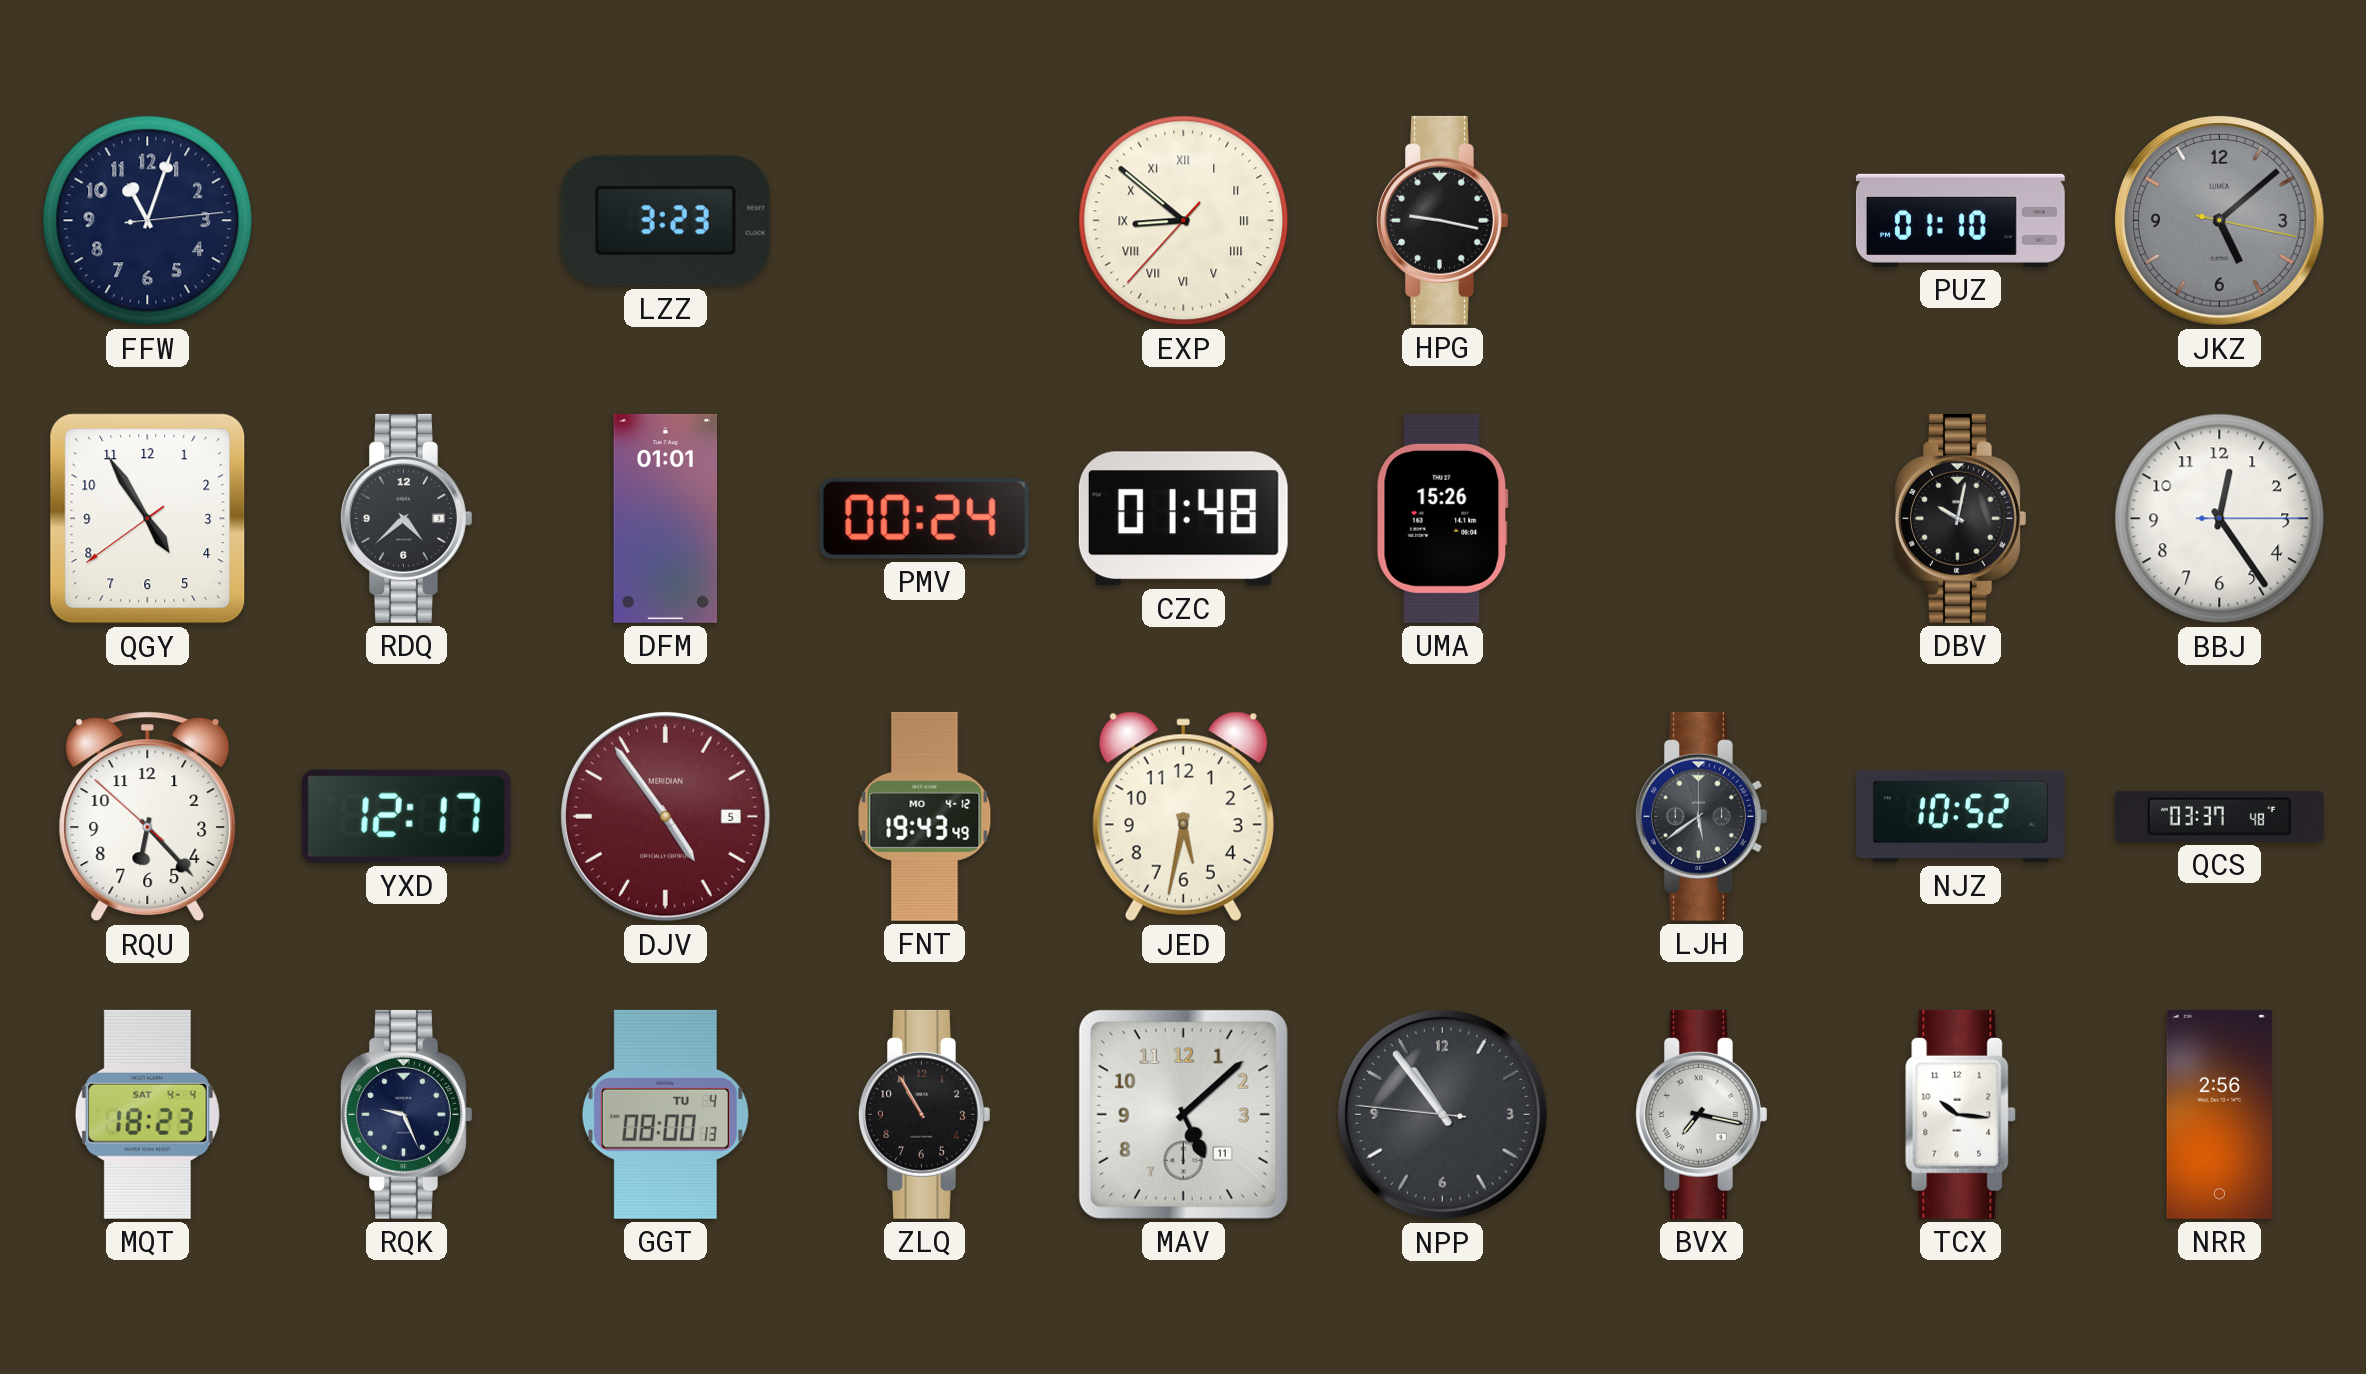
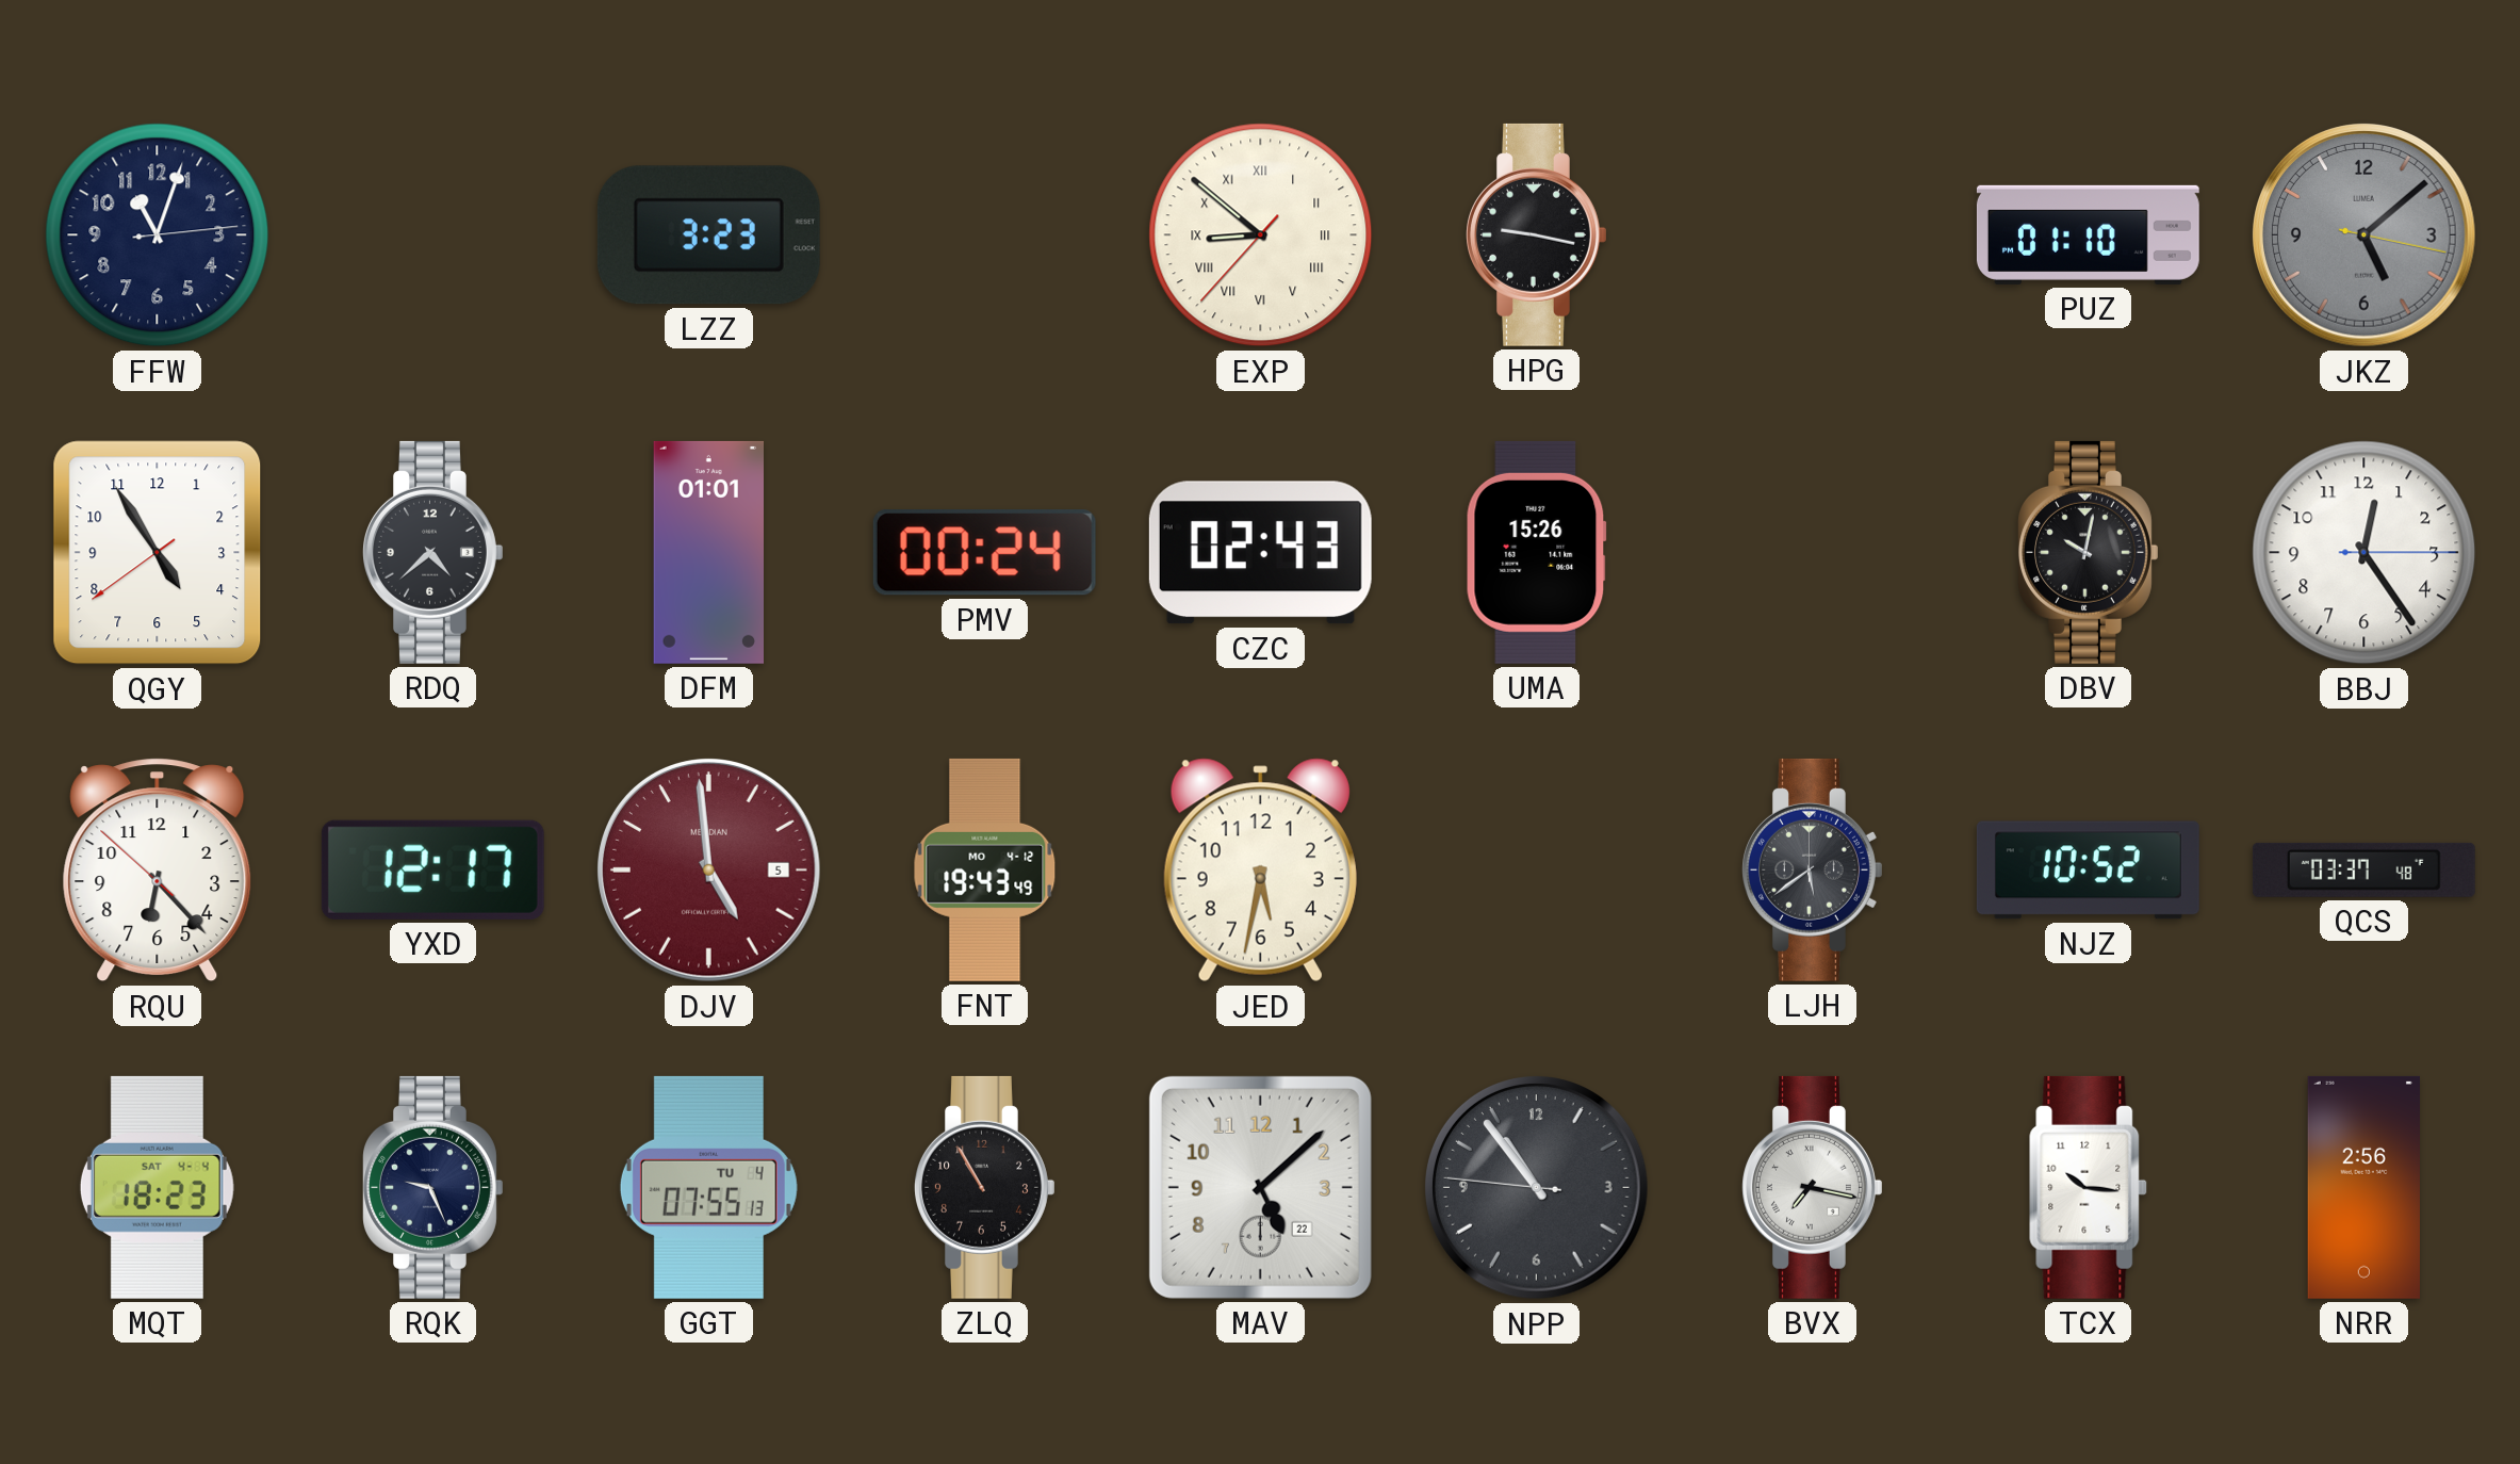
CZC: 01:48 -> 02:43 (1260, 553)
DJV: 4:54 -> 4:59 (709, 871)
GGT: 08:00 -> 07:55 (708, 1187)
MAV date: 11 -> 22 (1260, 1187)
